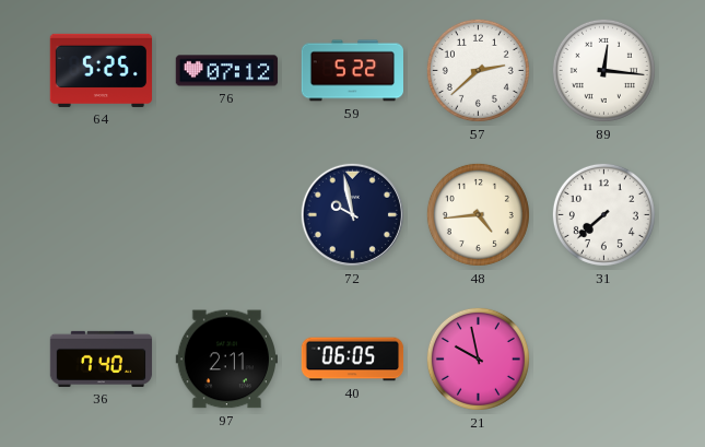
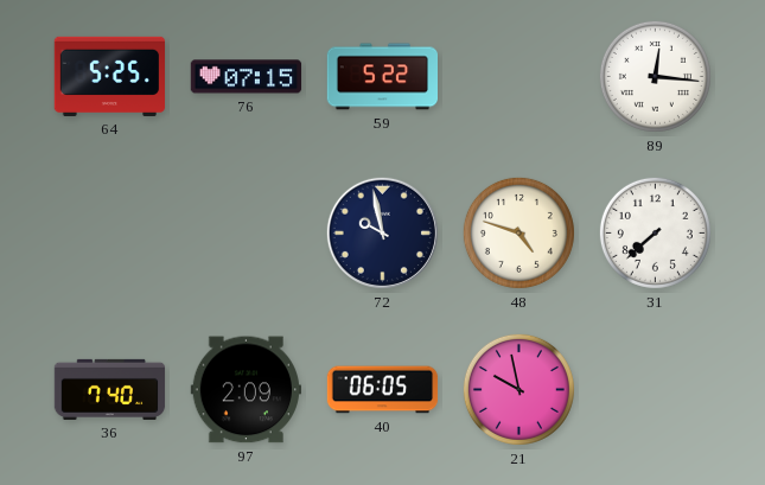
76: 07:12 -> 07:15 (247, 77)
57: 2:38 -> none (478, 70)
48: 4:44 -> 4:48 (518, 232)
97: 2:11 -> 2:09 (246, 390)
